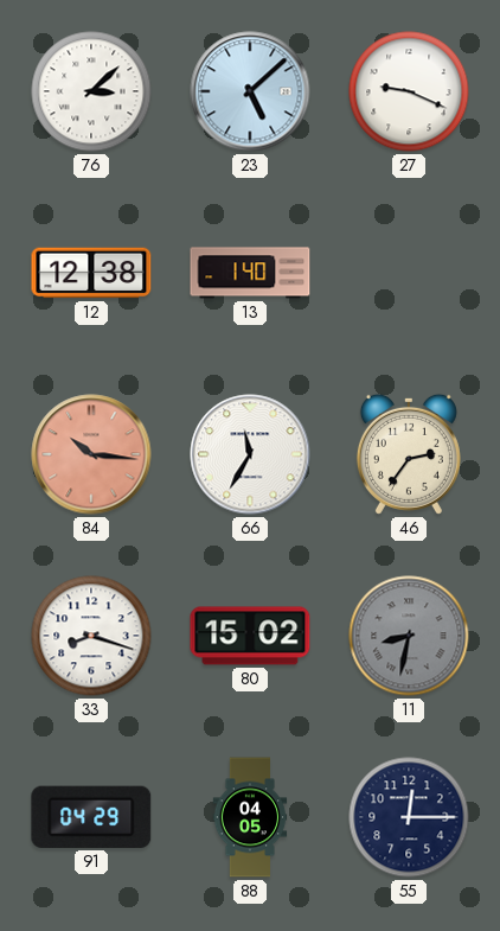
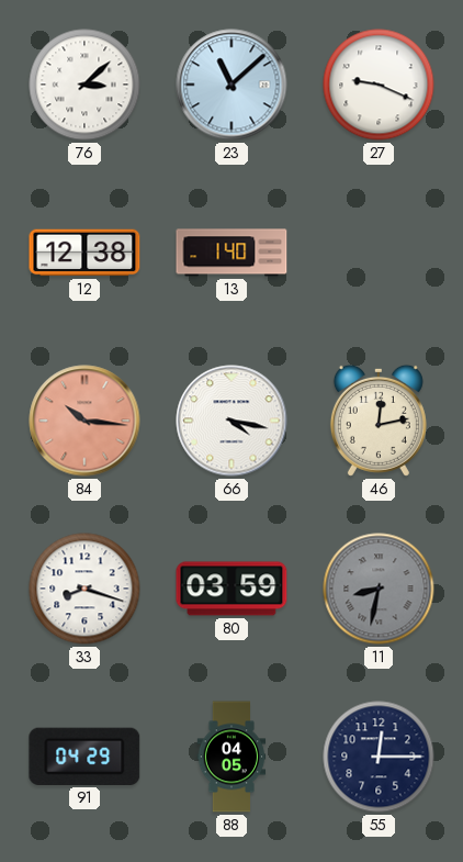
23: 5:08 -> 11:08 (231, 85)
66: 11:35 -> 4:17 (231, 421)
46: 2:36 -> 12:13 (379, 421)
80: 15:02 -> 03:59 (231, 589)
